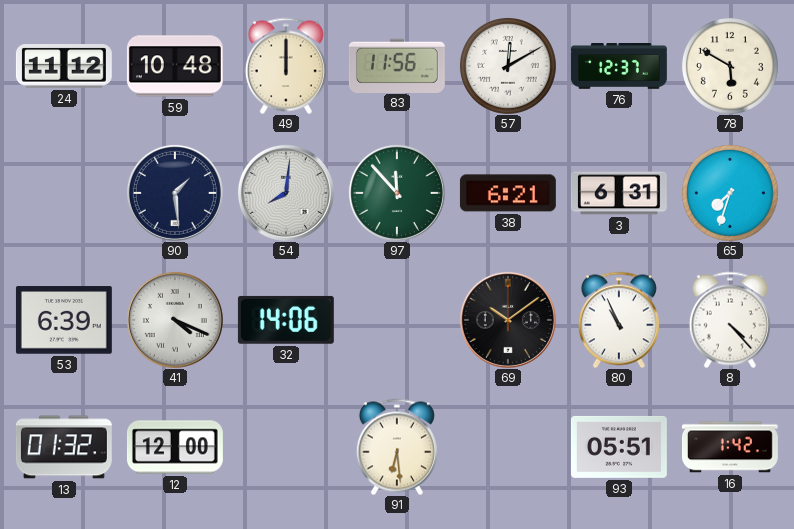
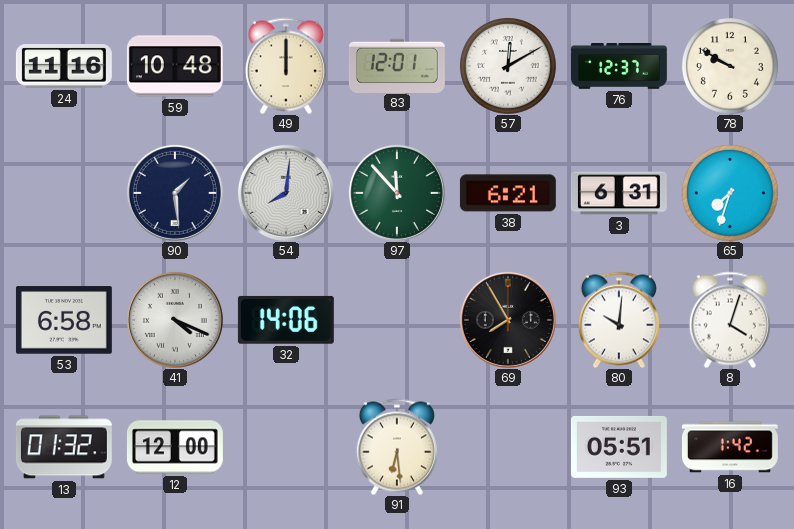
24: 11:12 -> 11:16 (64, 66)
83: 11:56 -> 12:01 (397, 65)
78: 5:50 -> 9:50 (730, 66)
53: 6:39 -> 6:58 (64, 320)
69: 10:09 -> 7:55 (508, 320)
80: 10:56 -> 10:01 (619, 320)
8: 4:23 -> 4:03 (730, 320)
